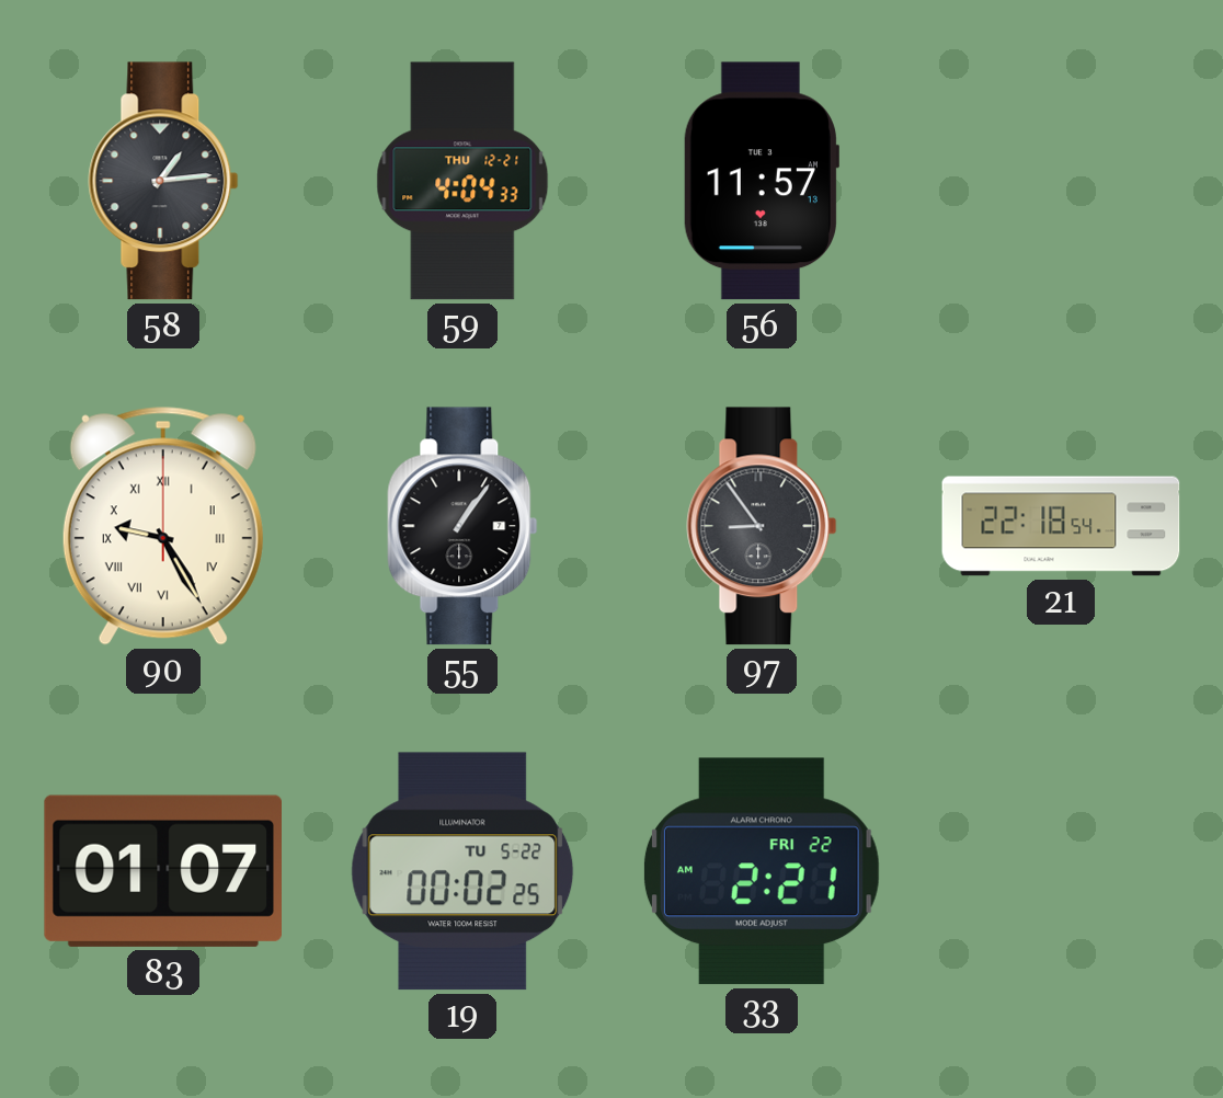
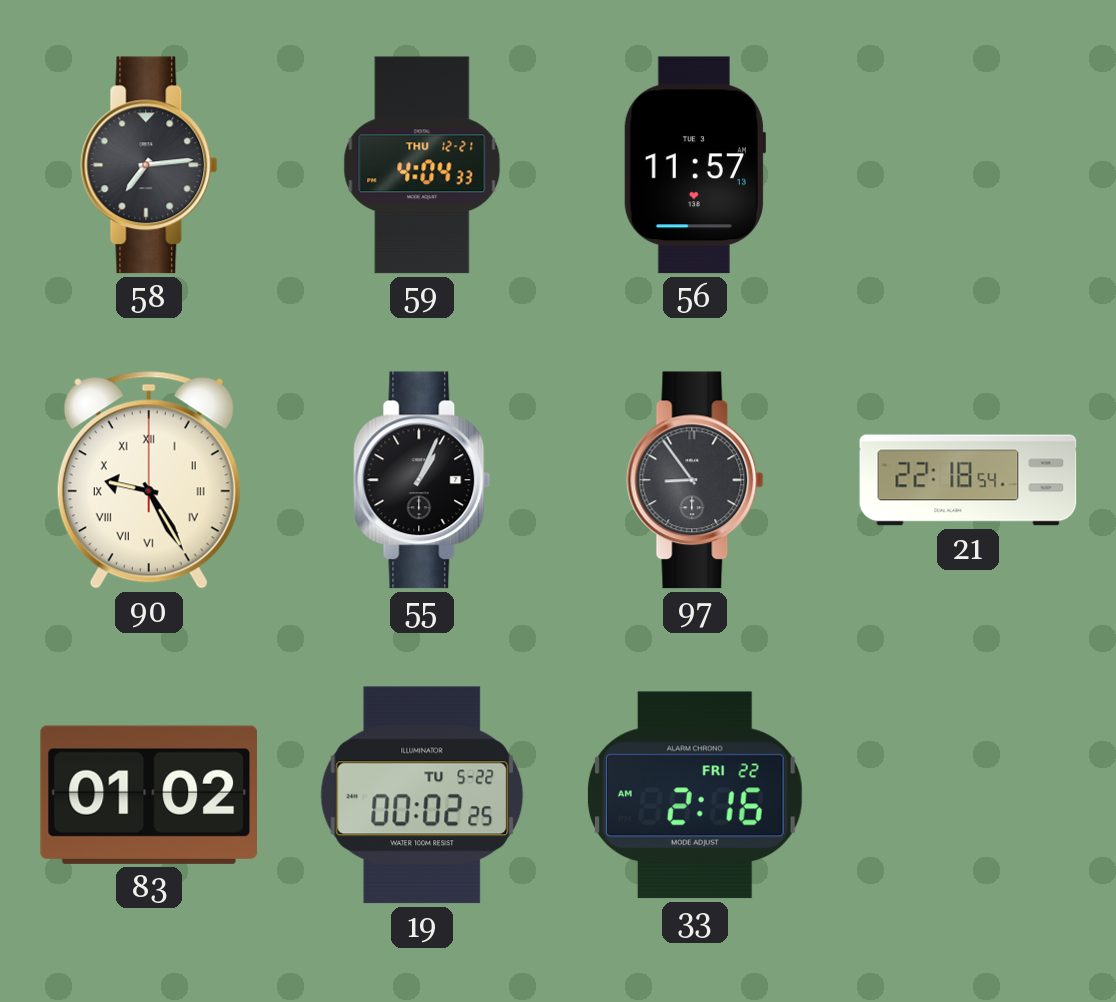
58: 1:14 -> 7:14 (149, 165)
55: 1:06 -> 1:04 (422, 480)
83: 01:07 -> 01:02 (148, 795)
33: 2:21 -> 2:16 (695, 795)
